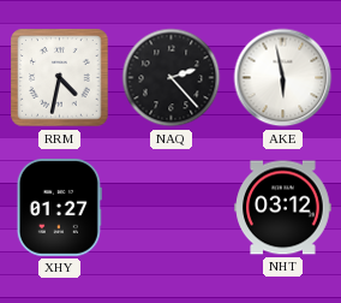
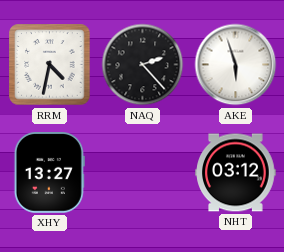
AKE: 5:58 -> 5:57 (236, 65)
XHY: 01:27 -> 13:27 (49, 173)
